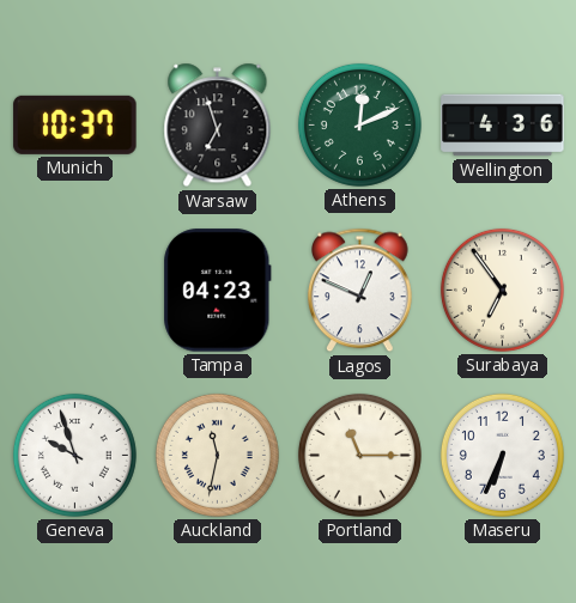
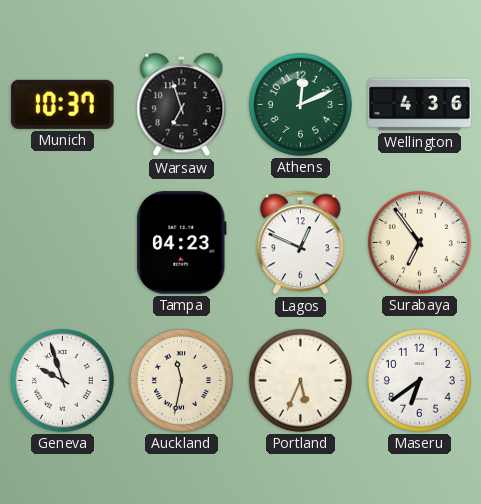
Portland: 11:15 -> 5:34 (300, 380)
Maseru: 6:34 -> 6:39 (419, 380)
